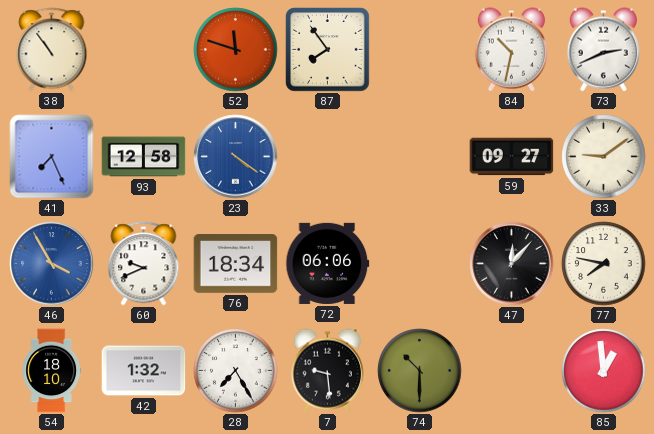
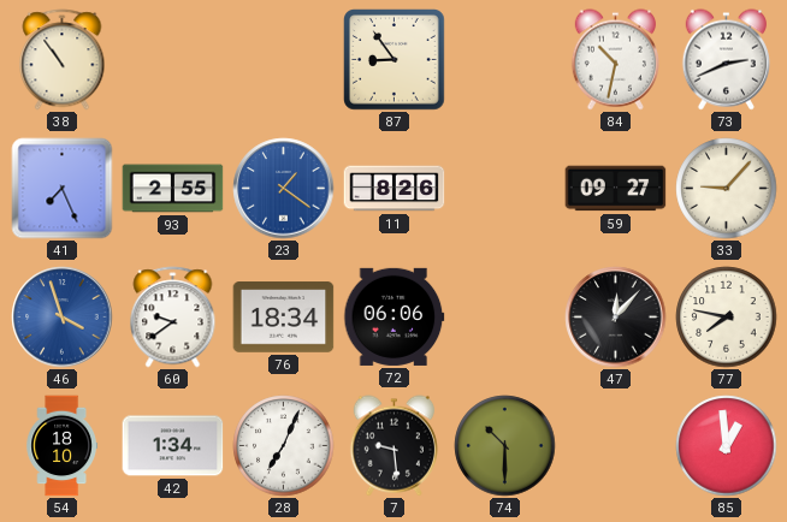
52: 11:48 -> none (236, 50)
87: 7:54 -> 8:54 (395, 60)
93: 12:58 -> 2:55 (173, 189)
23: 4:21 -> 1:21 (284, 189)
11: none -> 8:26 (395, 189)
33: 9:09 -> 9:07 (727, 189)
46: 3:55 -> 3:57 (63, 318)
60: 9:41 -> 9:39 (173, 318)
42: 1:32 -> 1:34 (173, 446)
28: 7:25 -> 7:04 (284, 446)
